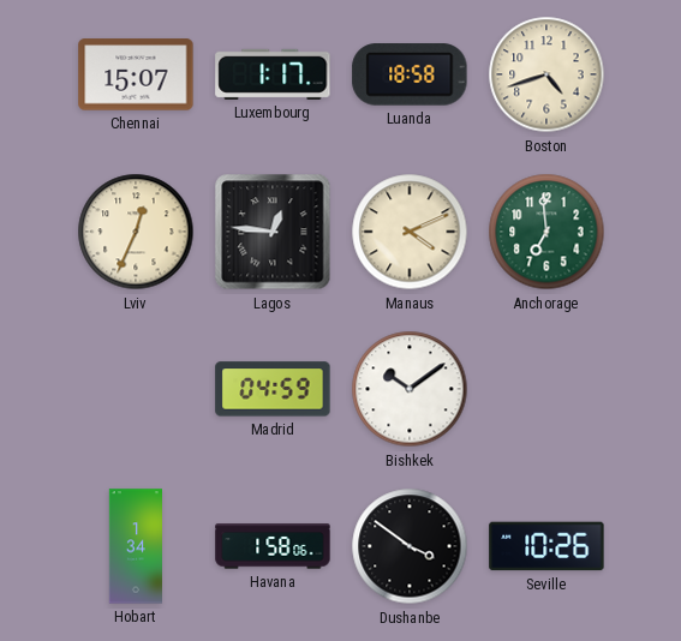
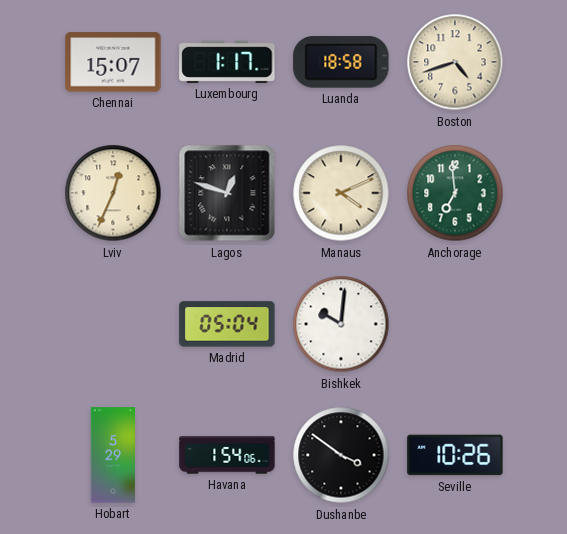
Lagos: 12:46 -> 12:48 (227, 193)
Madrid: 04:59 -> 05:04 (227, 324)
Bishkek: 10:09 -> 10:01 (341, 324)
Hobart: 1:34 -> 5:29 (112, 455)
Havana: 1:58 -> 1:54 (227, 455)
